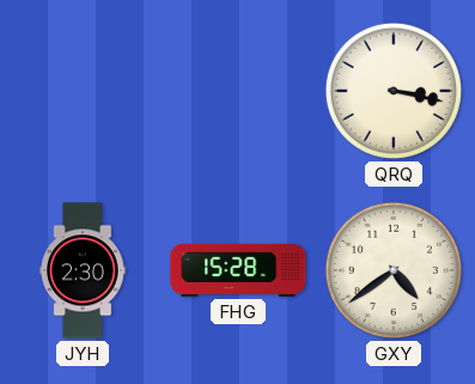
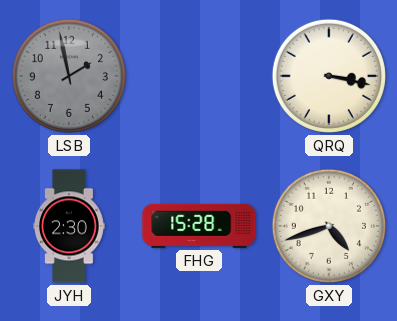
LSB: none -> 1:58 (69, 76)
GXY: 4:39 -> 4:42 (329, 226)
